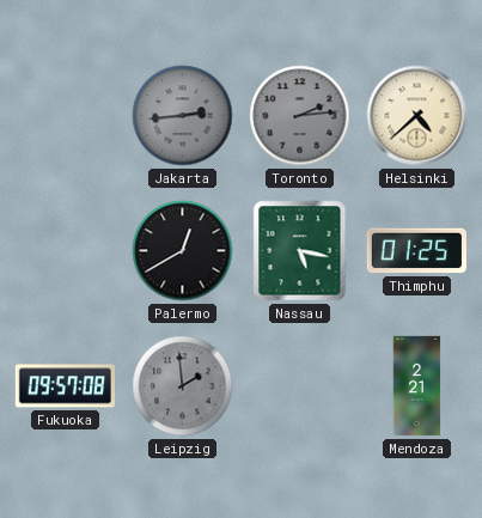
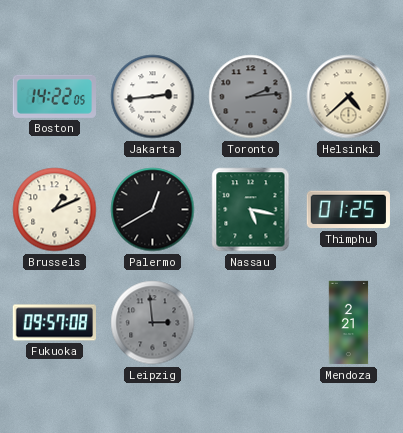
Boston: none -> 14:22 (54, 96)
Jakarta dial: grey -> white (153, 97)
Brussels: none -> 1:11 (55, 210)
Leipzig: 1:59 -> 2:59 (153, 323)
